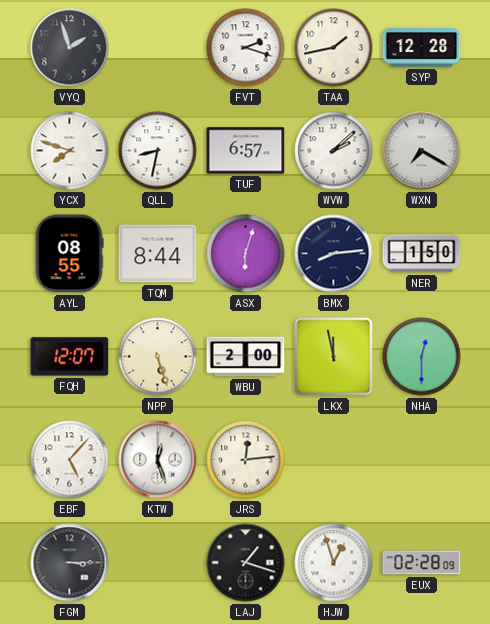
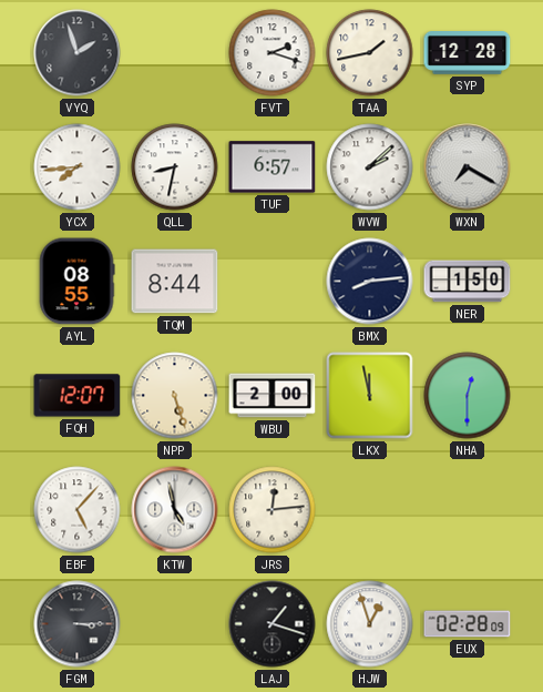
YCX: 7:48 -> 7:44 (78, 167)
ASX: 6:03 -> none (246, 254)
KTW: 12:27 -> 4:58 (175, 510)
